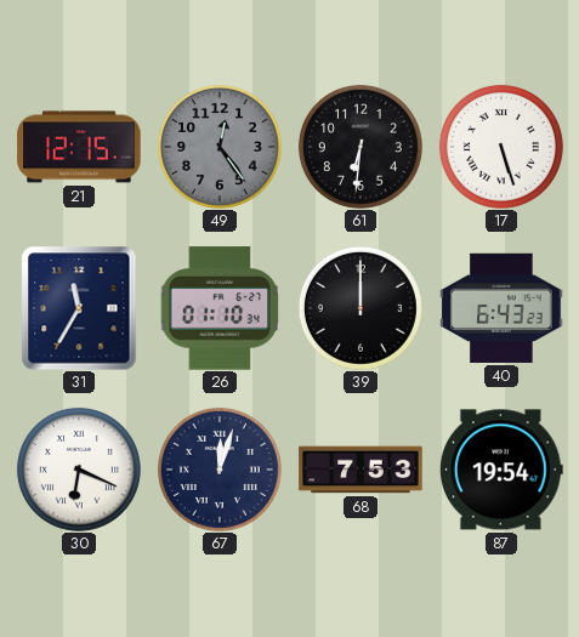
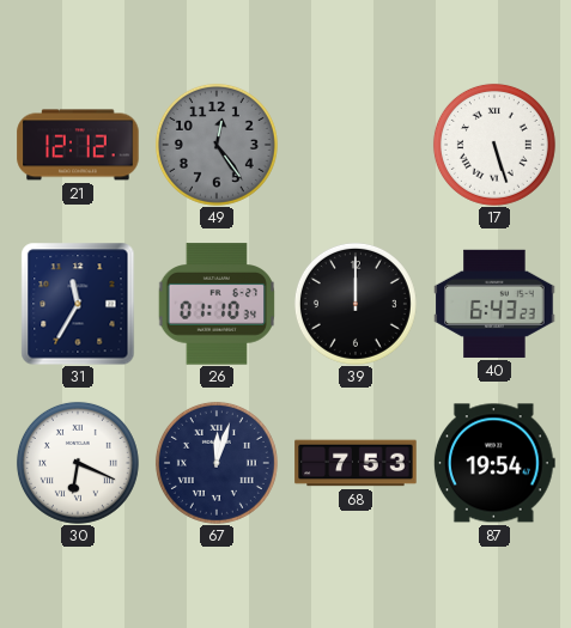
21: 12:15 -> 12:12 (78, 145)
61: 6:31 -> none (361, 147)
